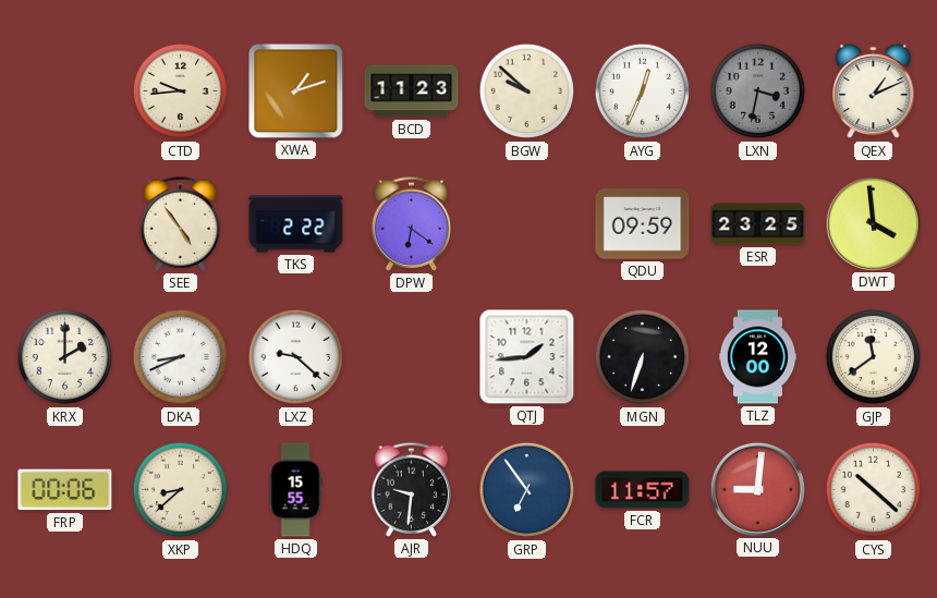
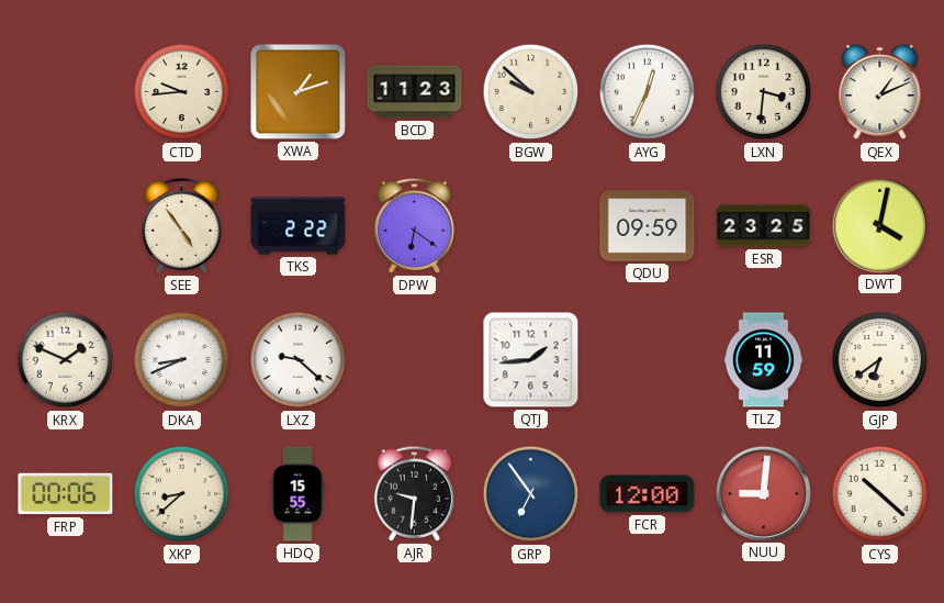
LXN: 3:32 -> 3:31 (764, 92)
LXN dial: grey -> cream (764, 92)
DWT: 3:59 -> 4:02 (879, 225)
KRX: 2:00 -> 1:49 (66, 360)
MGN: 6:33 -> none (643, 357)
TLZ: 12:00 -> 11:59 (764, 360)
GJP: 11:39 -> 6:39 (880, 360)
FCR: 11:57 -> 12:00 (648, 494)
